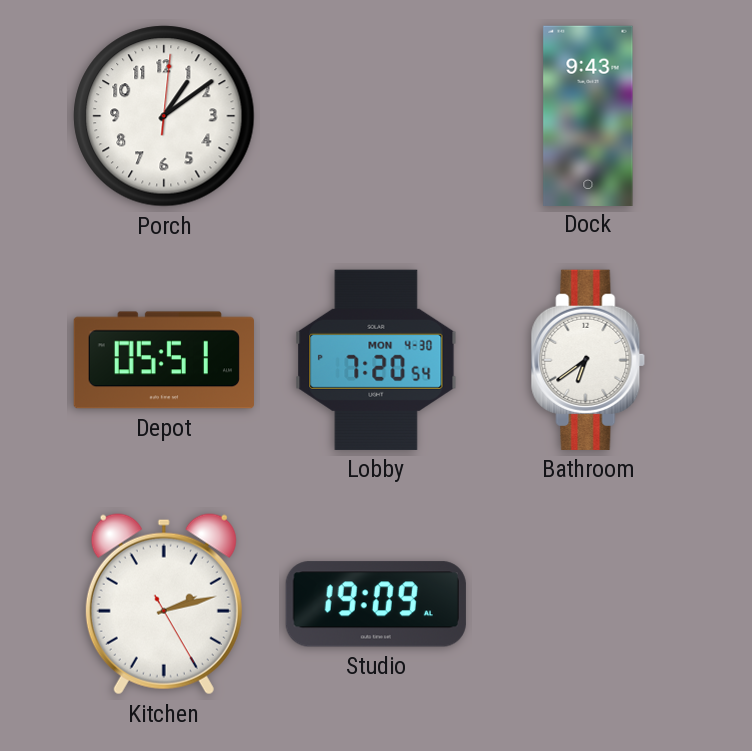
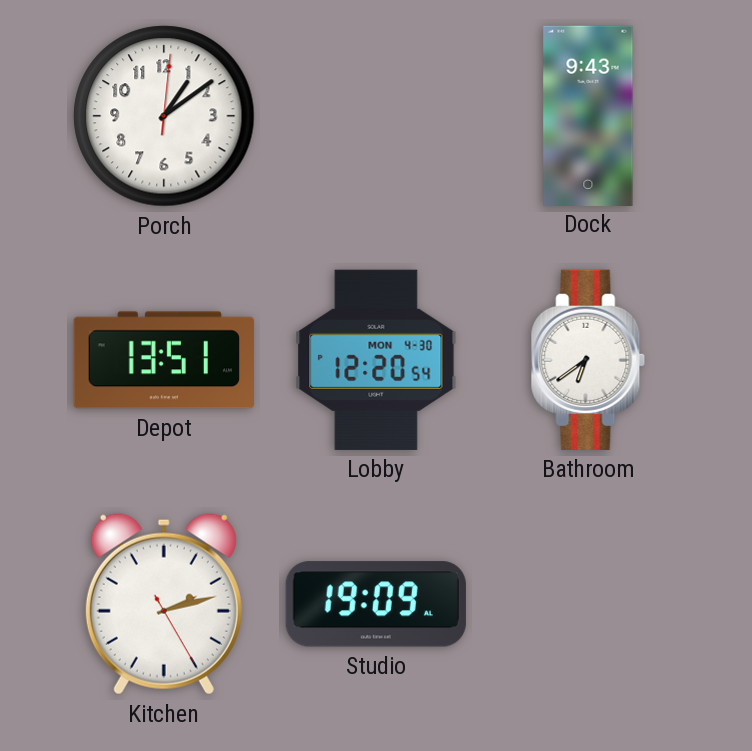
Depot: 05:51 -> 13:51 (164, 360)
Lobby: 7:20 -> 12:20 (376, 360)
